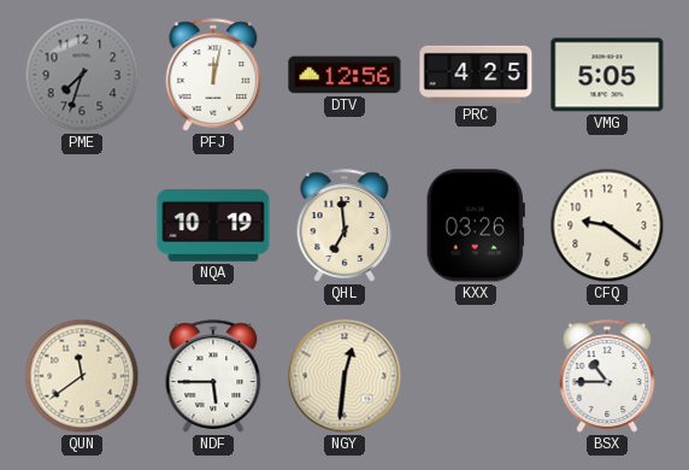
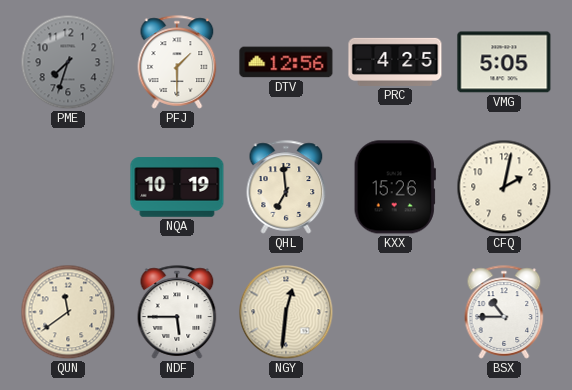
PFJ: 12:02 -> 1:30 (177, 62)
KXX: 03:26 -> 15:26 (395, 187)
CFQ: 9:21 -> 2:02 (504, 187)
